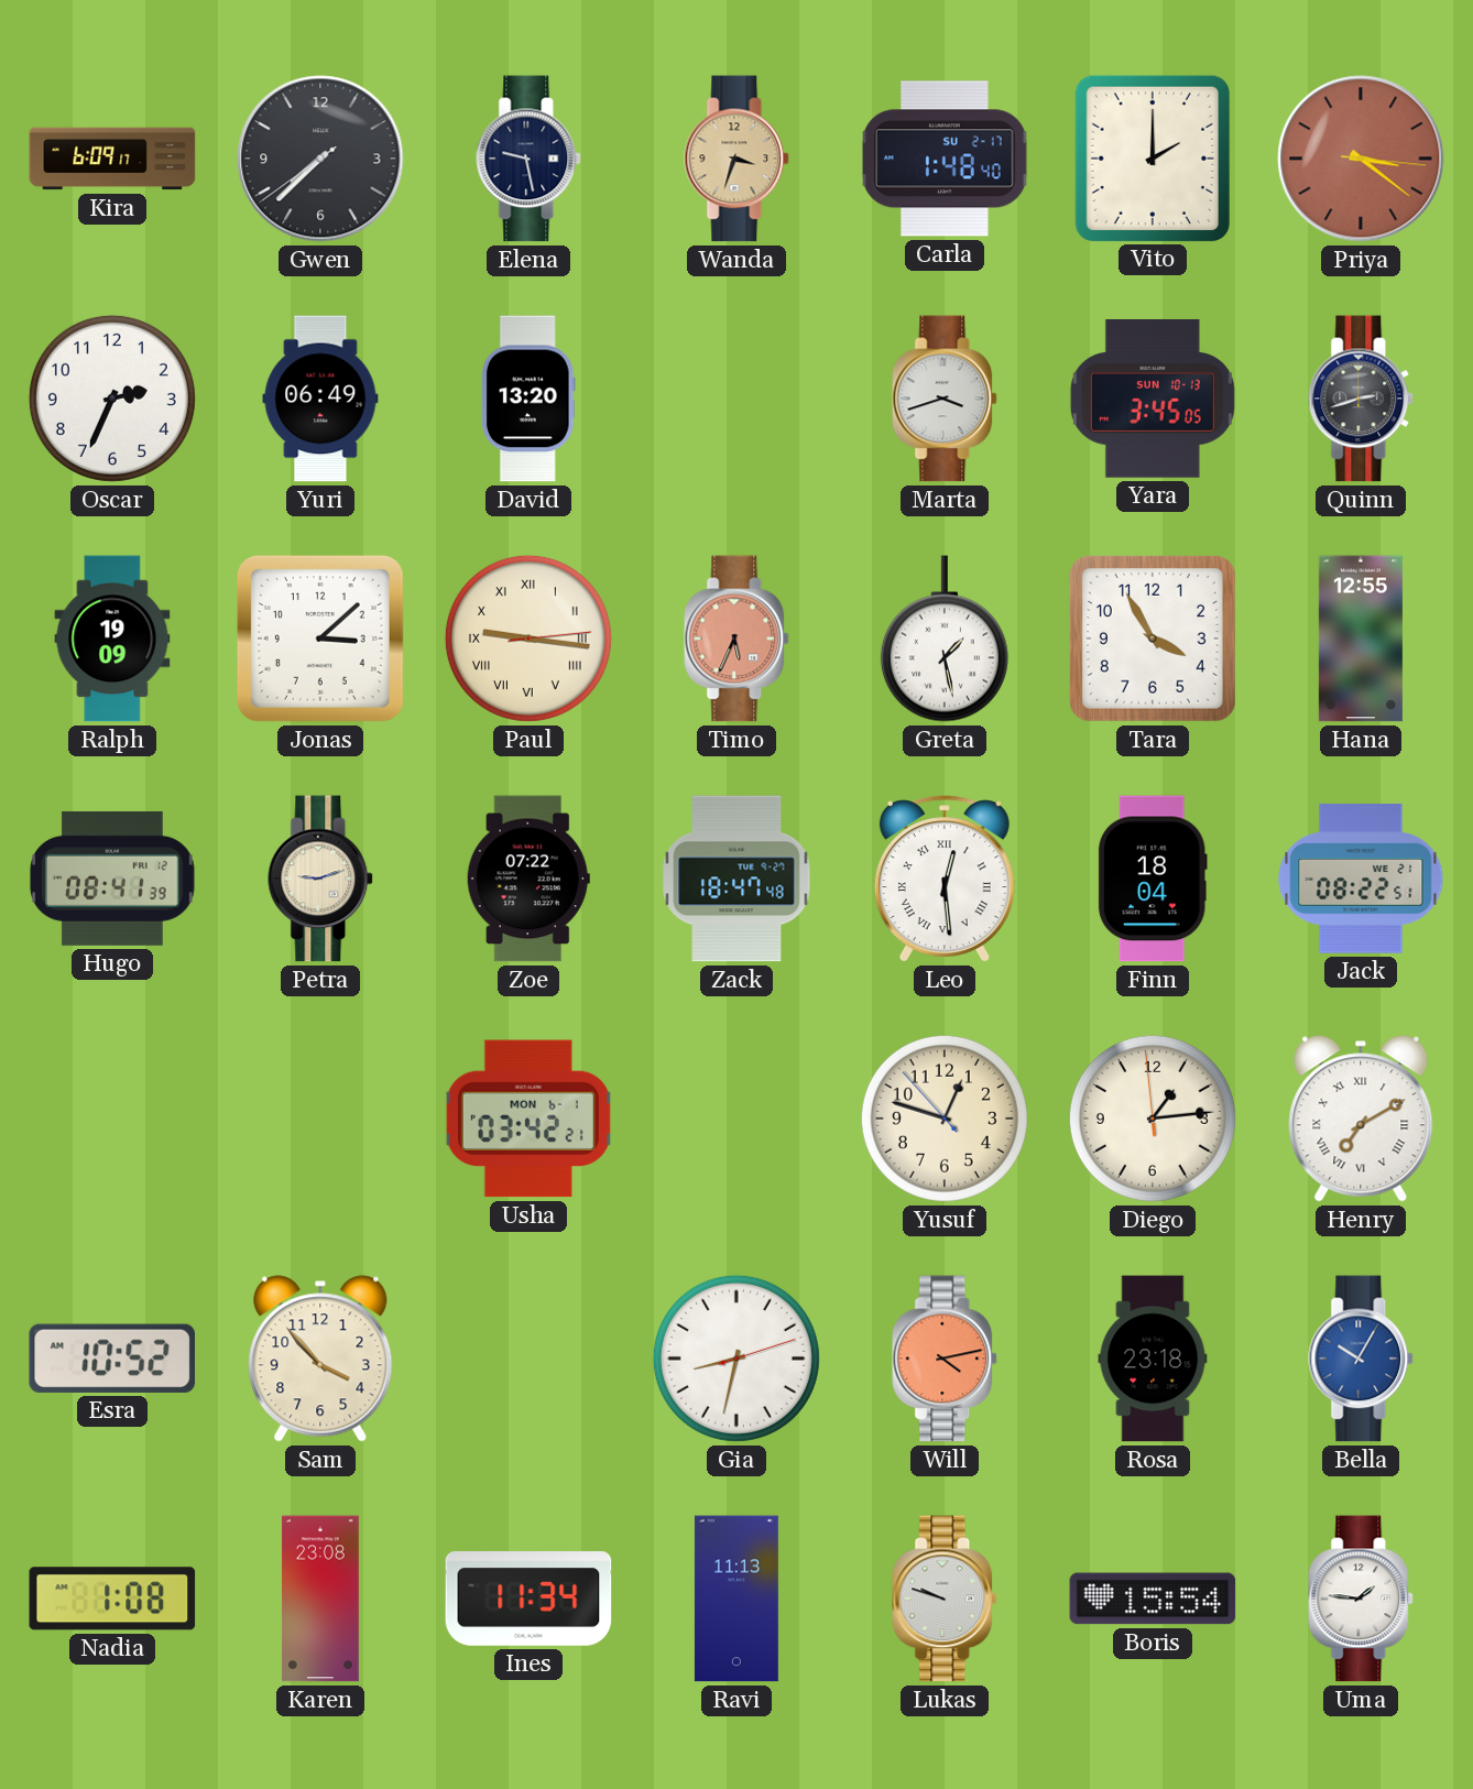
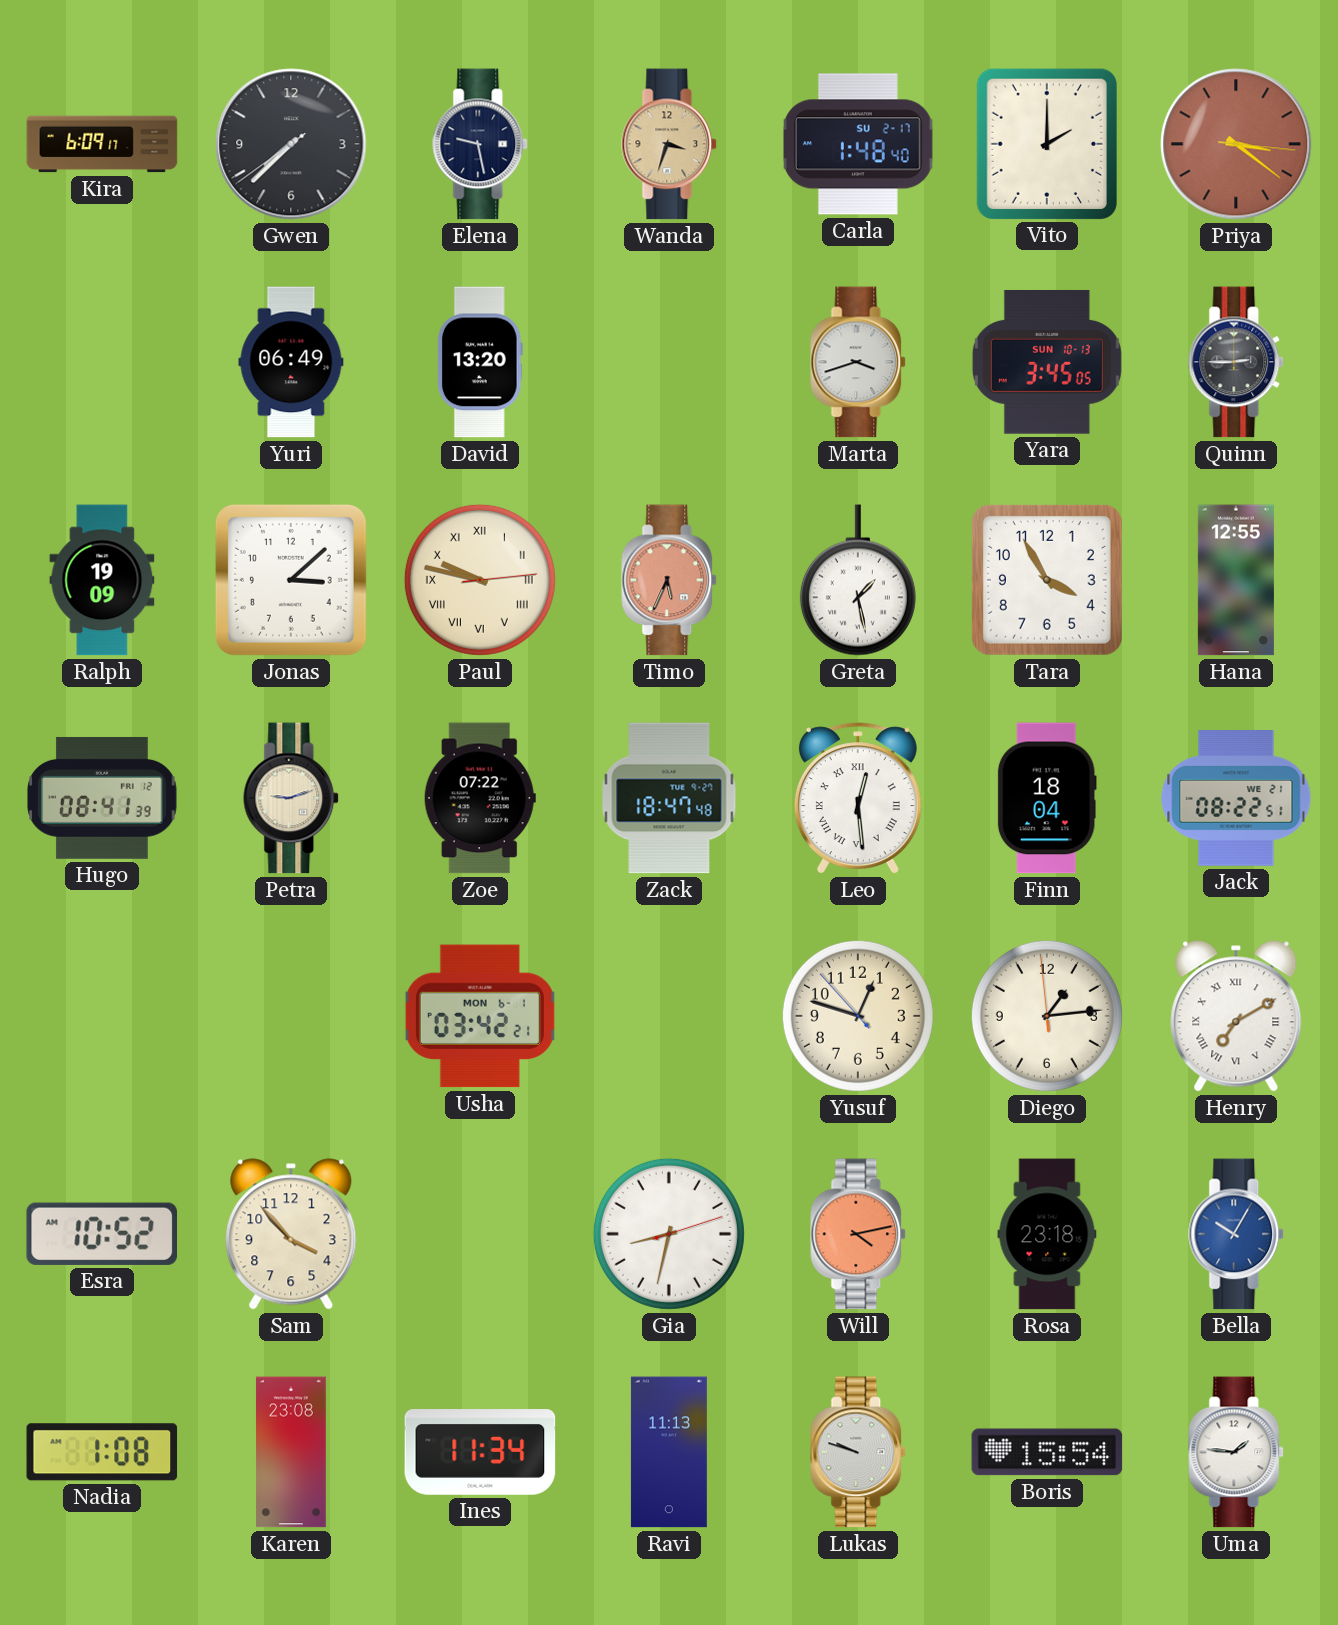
Oscar: 2:34 -> none (112, 399)
Quinn: 2:42 -> 2:45 (1237, 362)
Paul: 9:16 -> 9:47 (480, 580)
